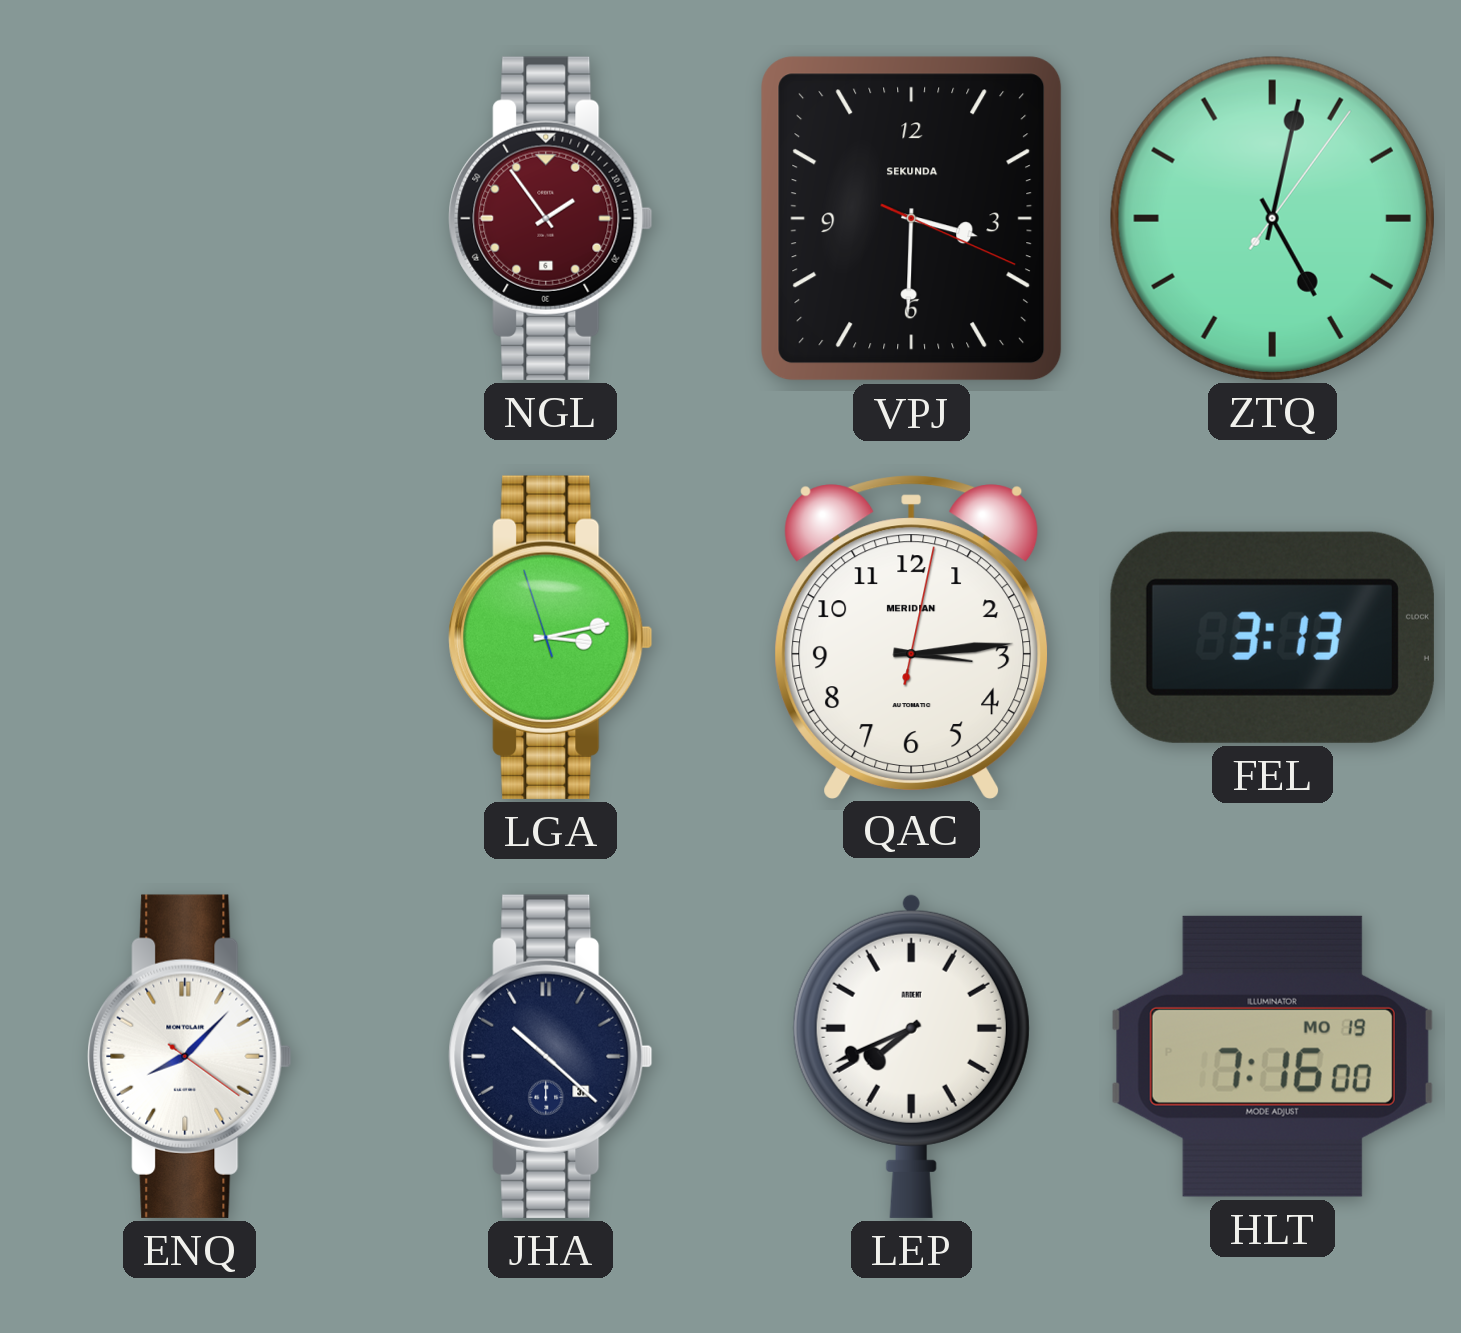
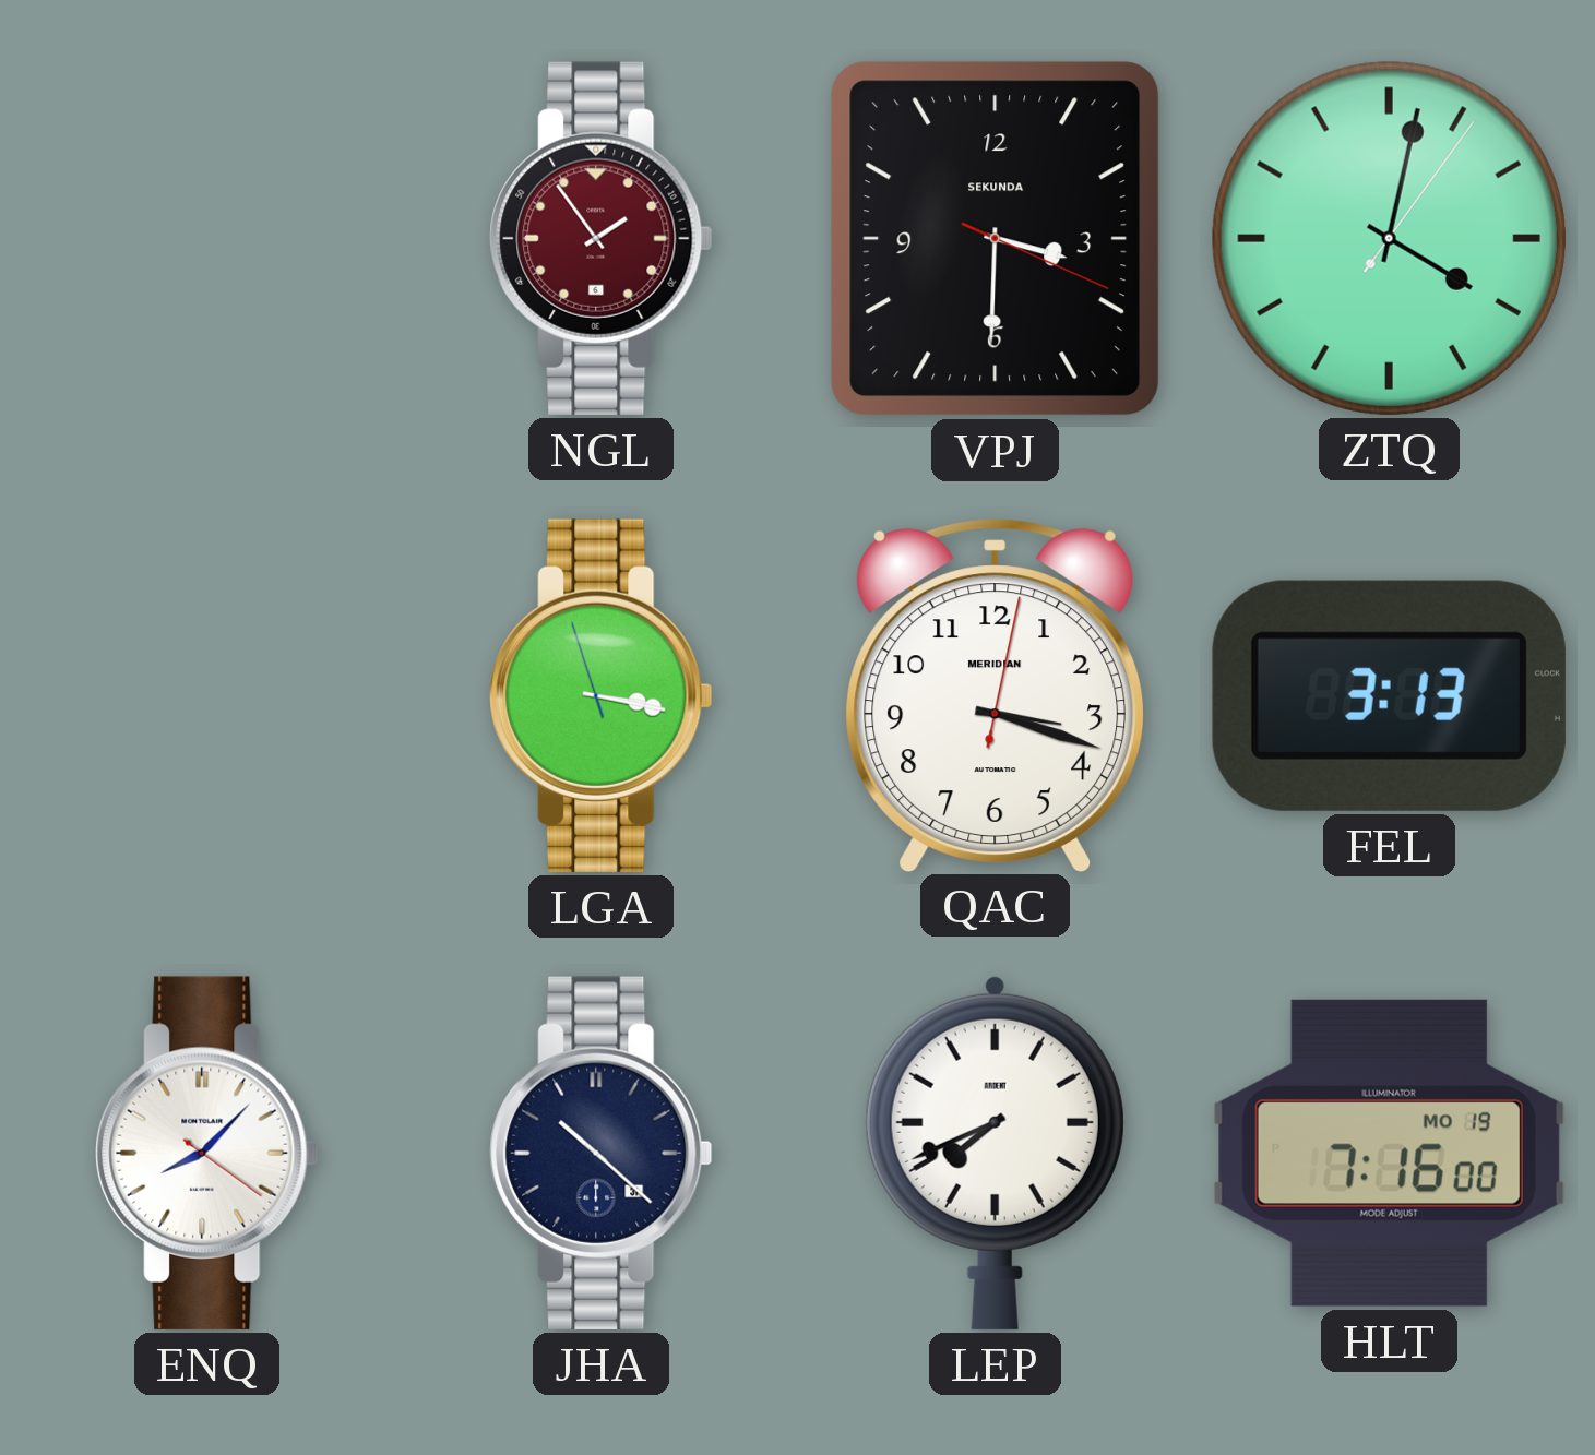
ZTQ: 5:02 -> 4:02 (1389, 238)
LGA: 3:12 -> 3:16 (602, 695)
QAC: 3:14 -> 3:18 (996, 695)
